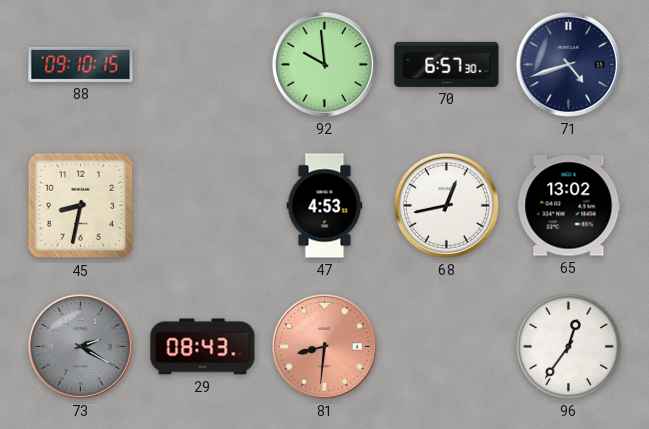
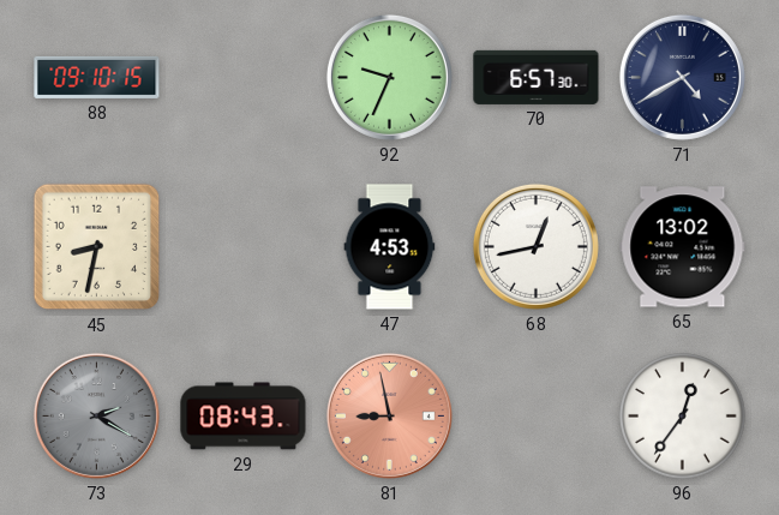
92: 9:59 -> 9:34 (389, 77)
71: 4:42 -> 4:40 (682, 77)
81: 8:31 -> 8:58 (389, 415)
